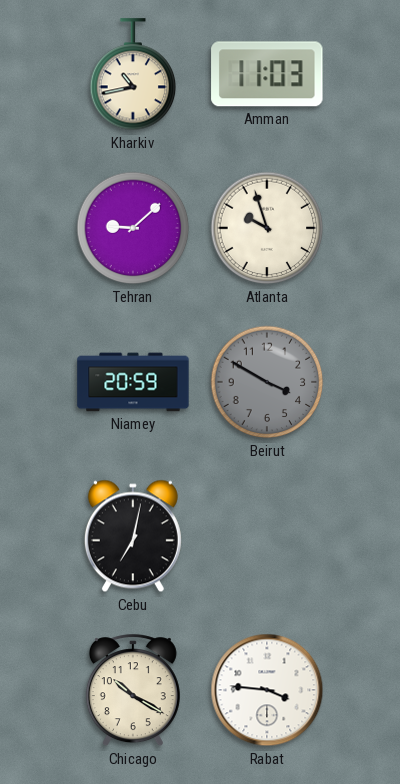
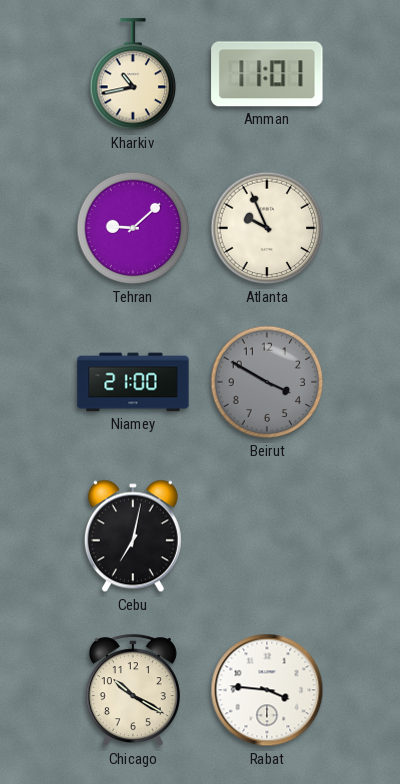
Amman: 11:03 -> 11:01 (267, 74)
Atlanta: 9:57 -> 9:56 (267, 228)
Niamey: 20:59 -> 21:00 (133, 382)
